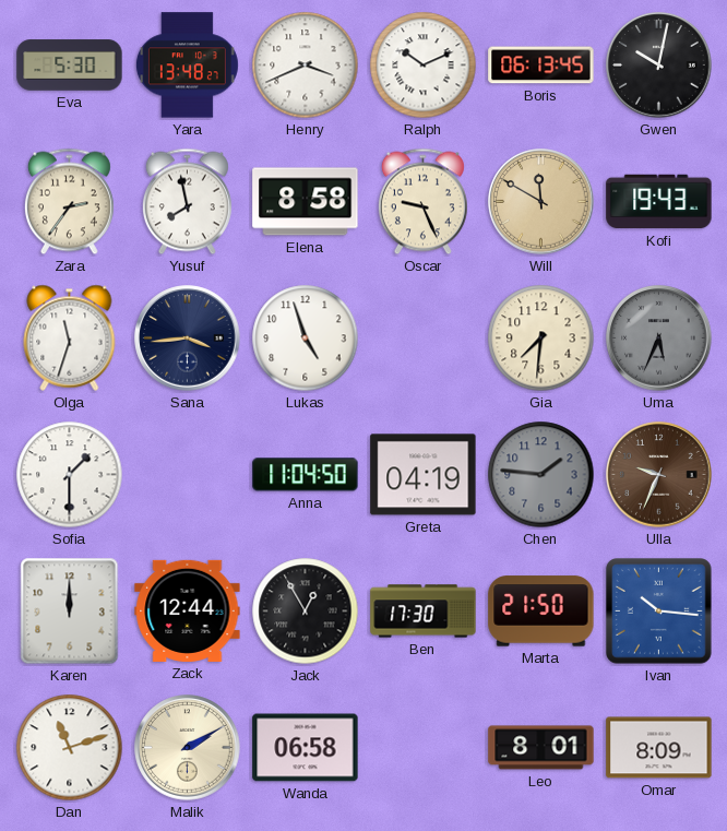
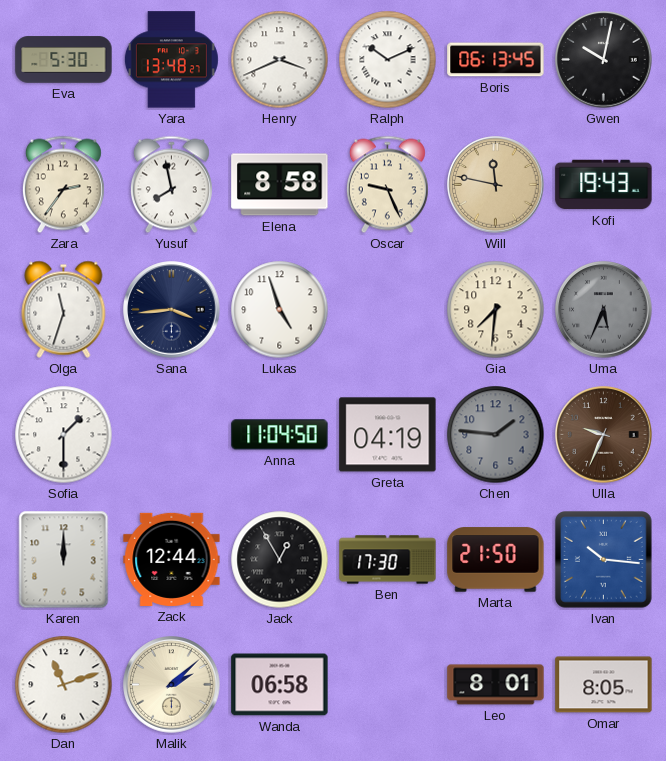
Will: 11:50 -> 11:47 (496, 185)
Malik: 2:10 -> 2:08 (172, 685)
Omar: 8:09 -> 8:05 (604, 685)
